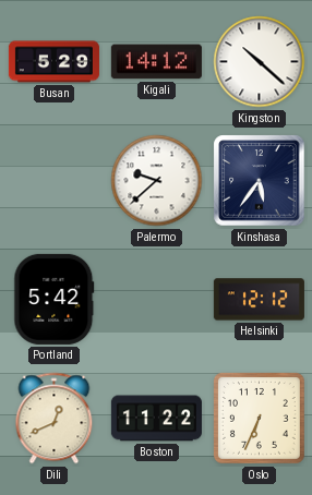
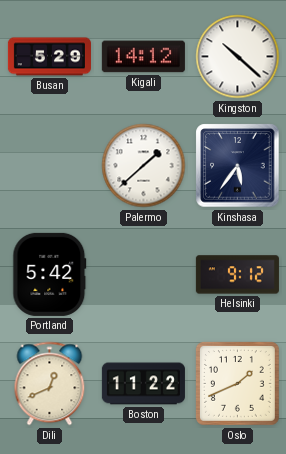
Palermo: 9:38 -> 1:38 (144, 166)
Helsinki: 12:12 -> 9:12 (237, 275)
Oslo: 6:34 -> 1:41 (238, 384)
